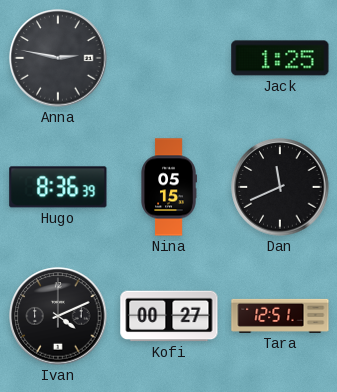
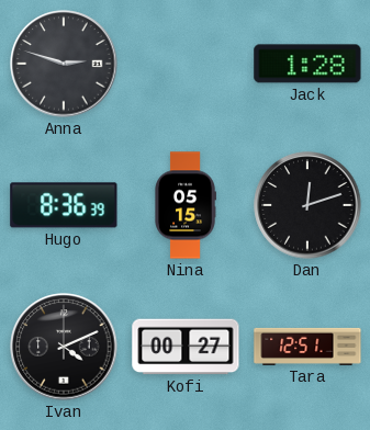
Anna: 2:47 -> 2:48 (64, 64)
Jack: 1:25 -> 1:28 (307, 64)
Dan: 11:41 -> 12:12 (307, 205)
